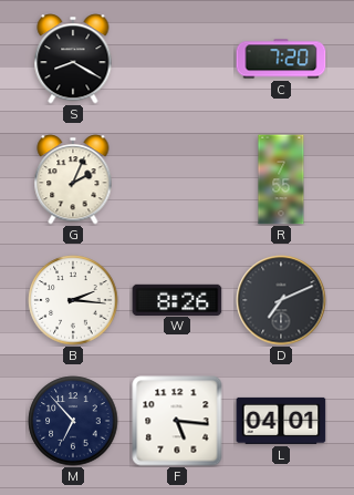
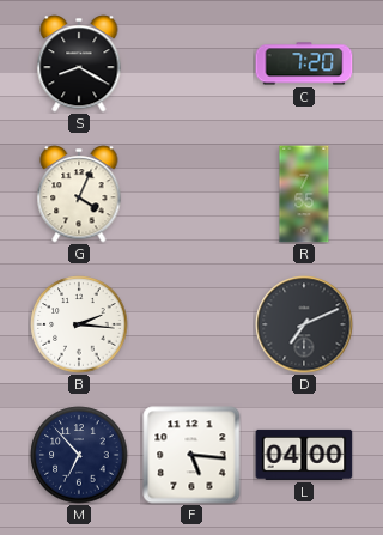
G: 2:04 -> 4:04 (79, 194)
W: 8:26 -> none (177, 299)
L: 04:01 -> 04:00 (304, 455)
